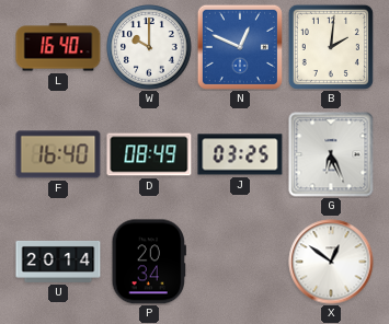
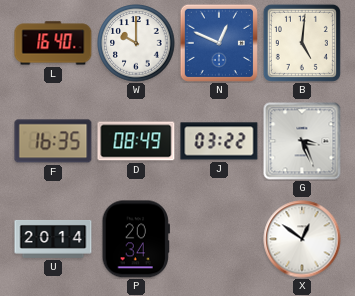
B: 2:01 -> 5:01 (302, 43)
F: 16:40 -> 16:35 (53, 141)
J: 03:25 -> 03:22 (219, 141)
G: 6:26 -> 3:26 (302, 141)
